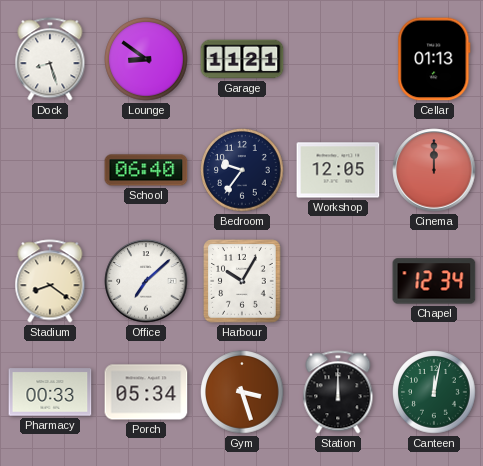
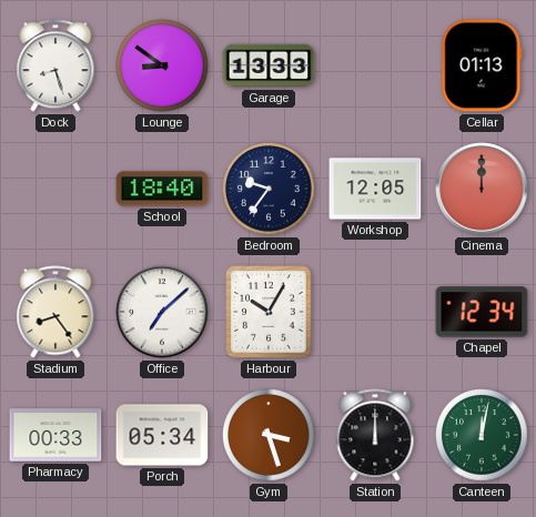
Garage: 11:21 -> 13:33 (269, 65)
School: 06:40 -> 18:40 (162, 189)
Stadium: 8:21 -> 8:24 (55, 312)
